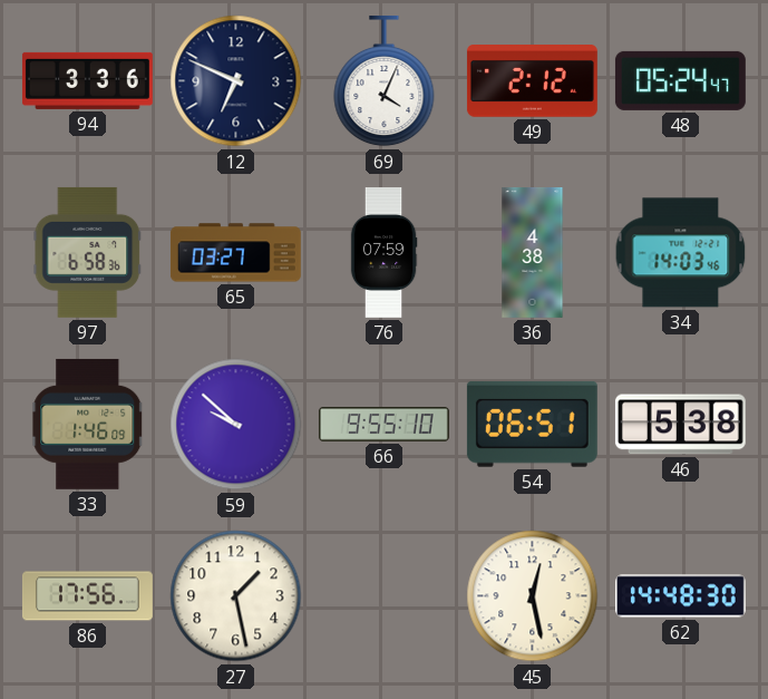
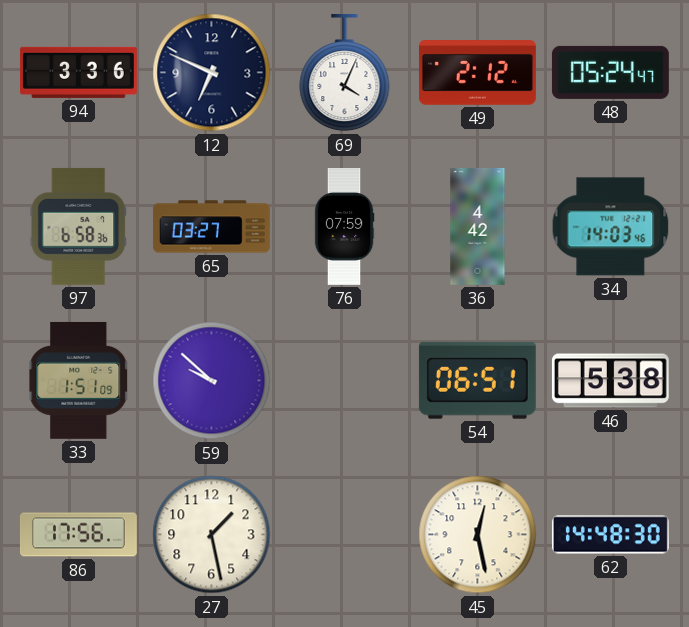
36: 4:38 -> 4:42 (478, 227)
33: 1:46 -> 1:51 (79, 380)
66: 9:55 -> none (385, 425)
